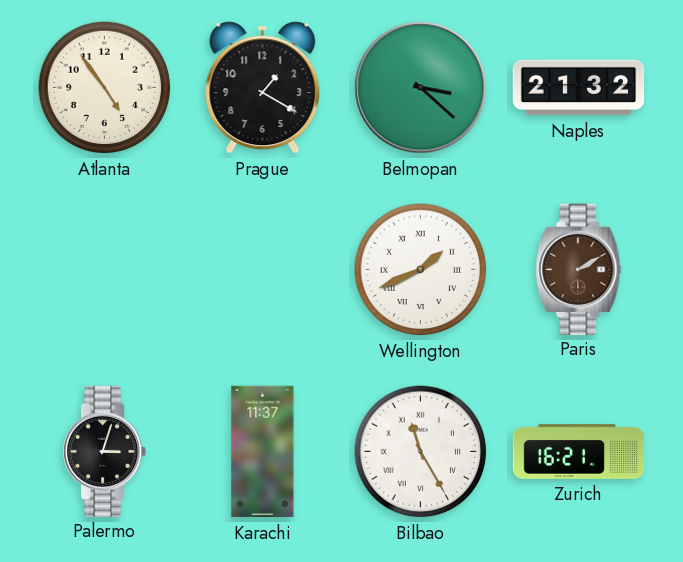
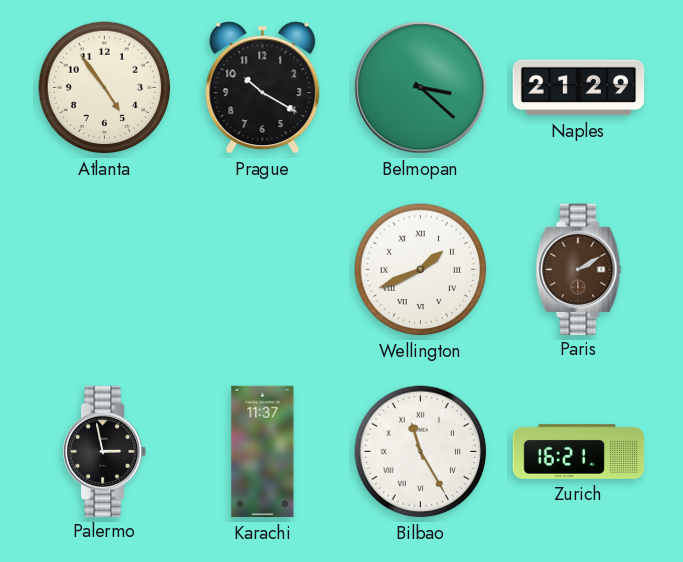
Prague: 1:20 -> 10:20 (263, 88)
Naples: 21:32 -> 21:29 (579, 88)
Palermo: 3:03 -> 2:58 (106, 451)
